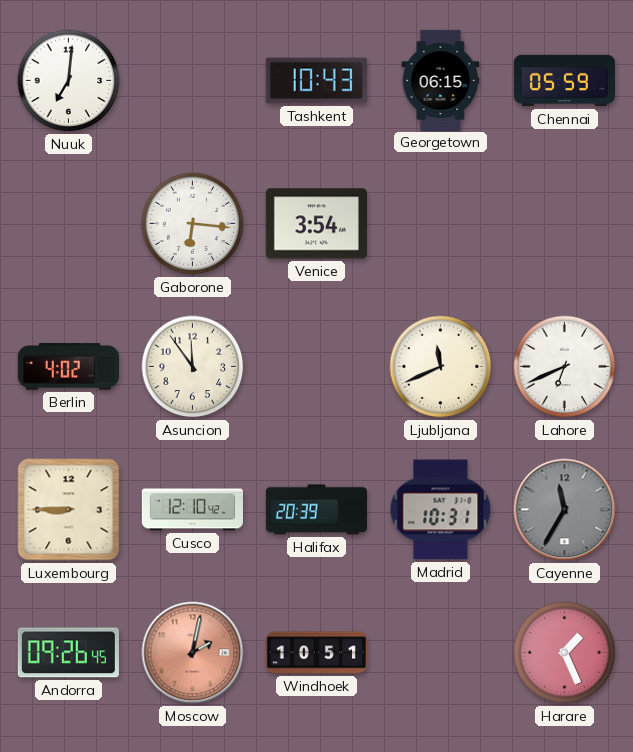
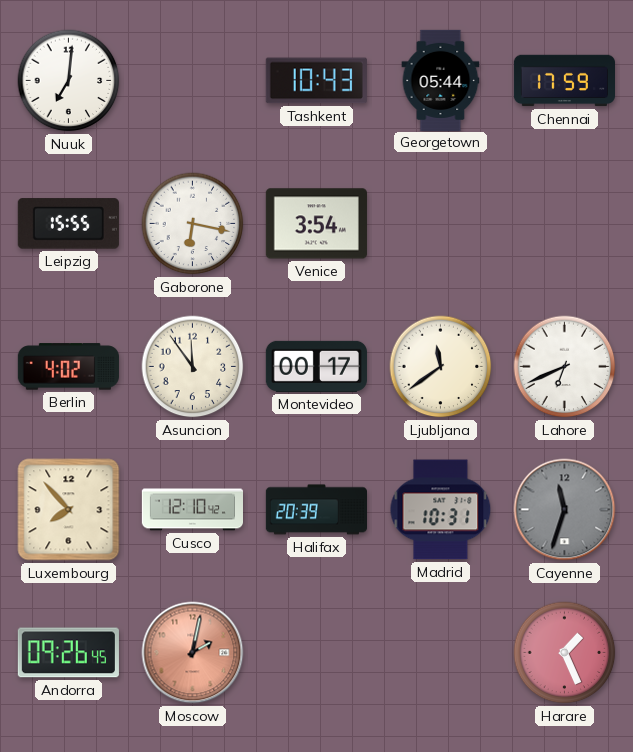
Georgetown: 06:15 -> 05:44 (441, 80)
Chennai: 05:59 -> 17:59 (564, 81)
Leipzig: none -> 15:55 (68, 224)
Gaborone: 6:16 -> 6:17 (193, 224)
Montevideo: none -> 00:17 (316, 366)
Ljubljana: 11:41 -> 11:39 (441, 367)
Luxembourg: 8:45 -> 7:53 (69, 510)
Cayenne: 11:35 -> 11:33 (565, 510)
Windhoek: 10:51 -> none (316, 653)
